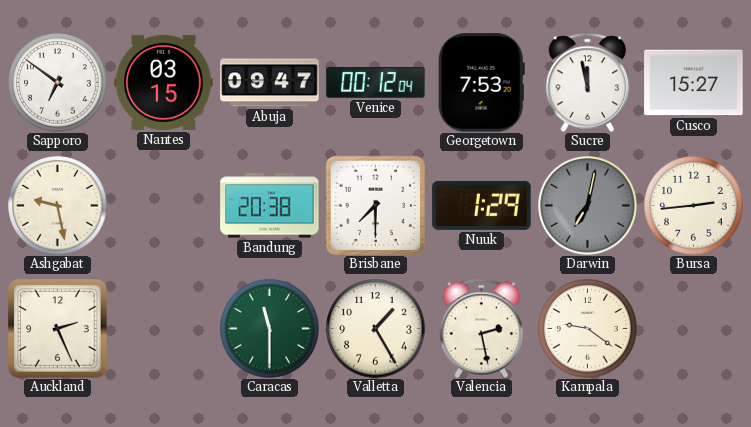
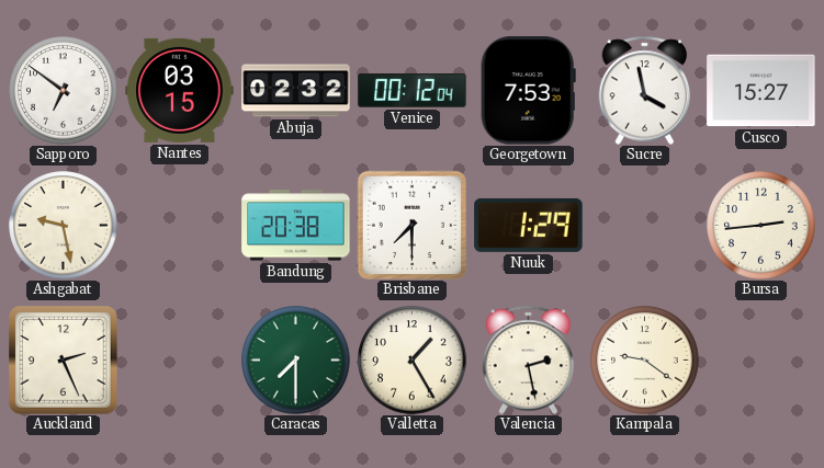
Abuja: 09:47 -> 02:32 (296, 91)
Sucre: 11:58 -> 3:58 (645, 90)
Darwin: 7:02 -> none (588, 206)
Caracas: 11:30 -> 7:30 (296, 361)
